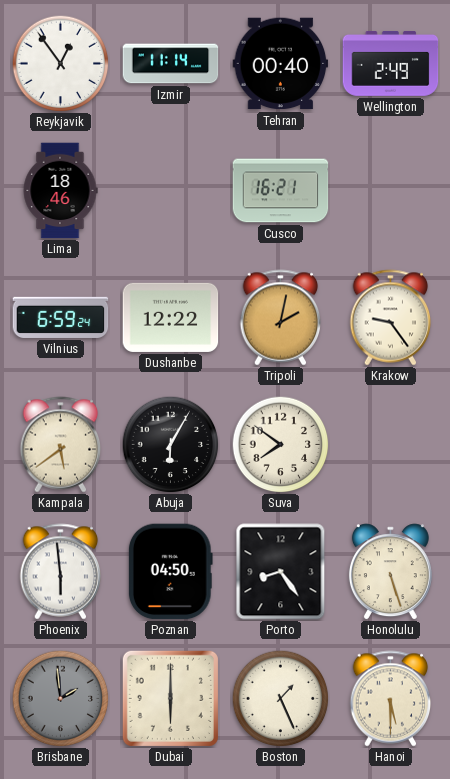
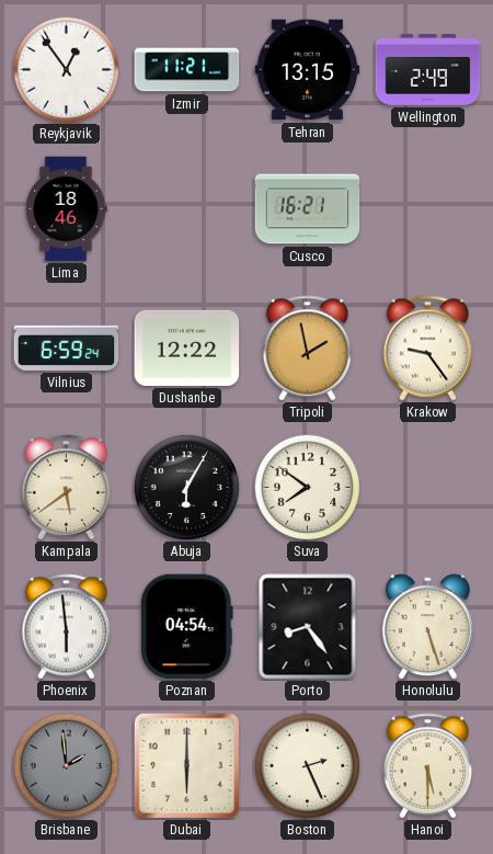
Izmir: 11:14 -> 11:21 (187, 70)
Tehran: 00:40 -> 13:15 (308, 70)
Tripoli: 2:02 -> 1:58 (308, 349)
Poznan: 04:50 -> 04:54 (186, 627)
Boston: 1:26 -> 2:26 (307, 765)
